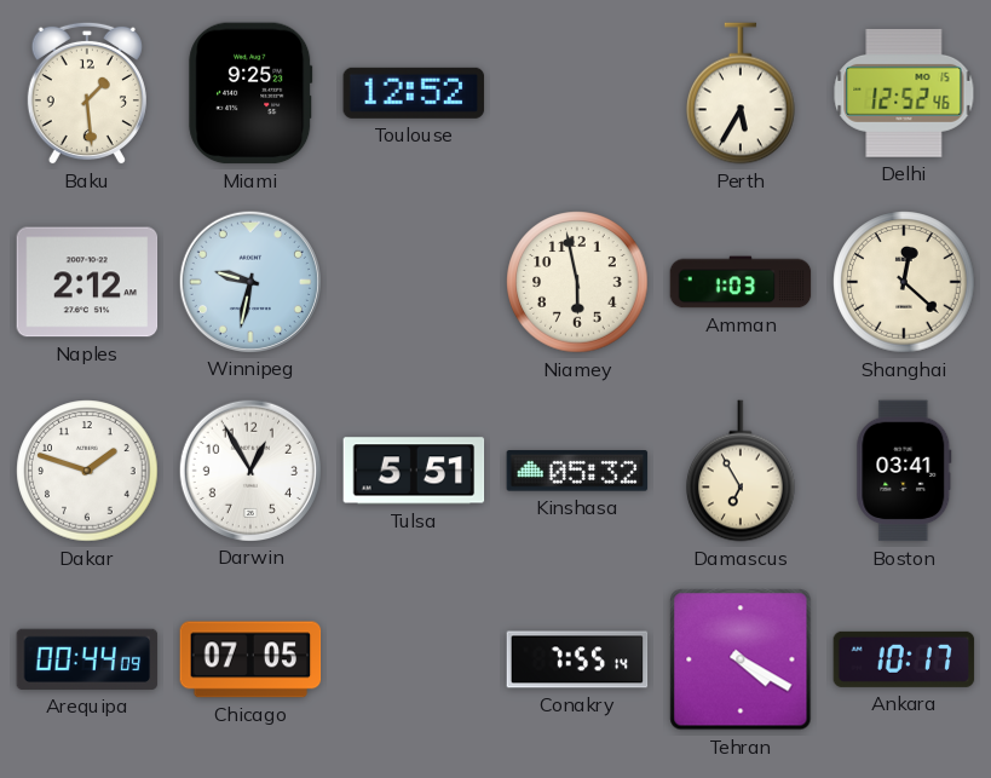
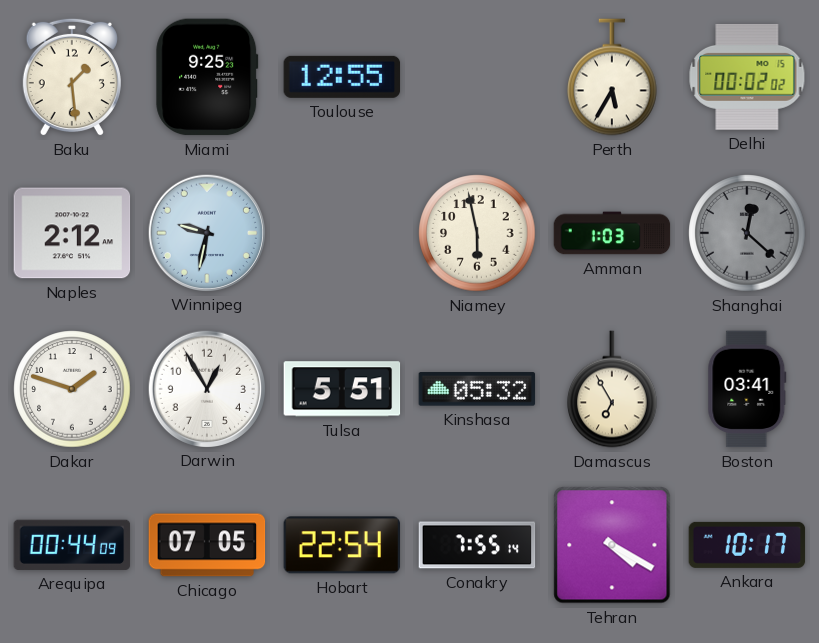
Toulouse: 12:52 -> 12:55 (342, 77)
Delhi: 12:52 -> 00:02 (747, 77)
Shanghai dial: cream -> grey (747, 233)
Hobart: none -> 22:54 (342, 545)
